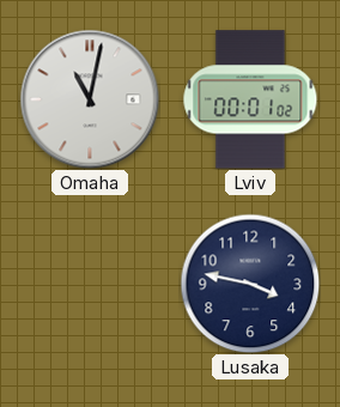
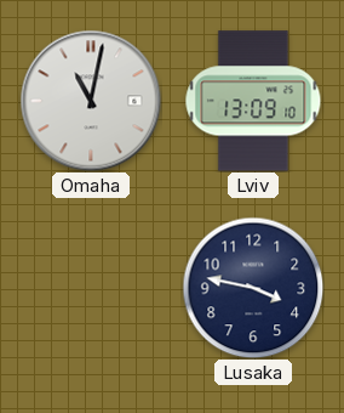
Lviv: 00:01 -> 13:09 (253, 101)
